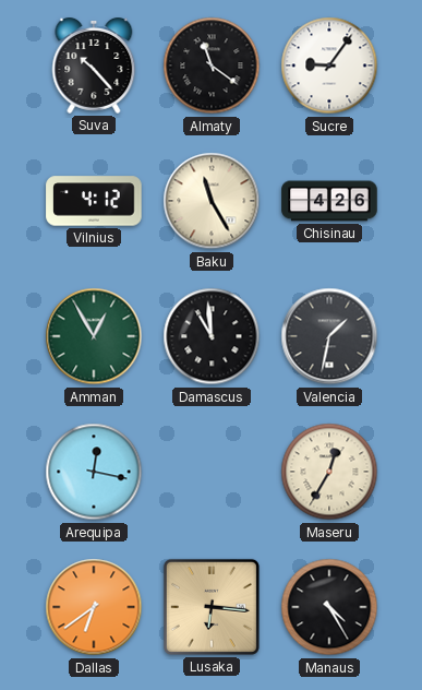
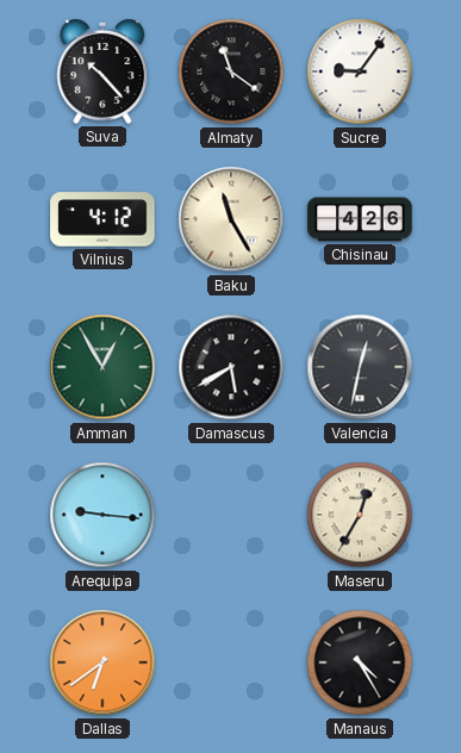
Damascus: 10:59 -> 5:40 (231, 367)
Valencia: 1:32 -> 12:32 (360, 367)
Arequipa: 12:17 -> 9:16 (102, 515)
Lusaka: 6:16 -> none (212, 607)
